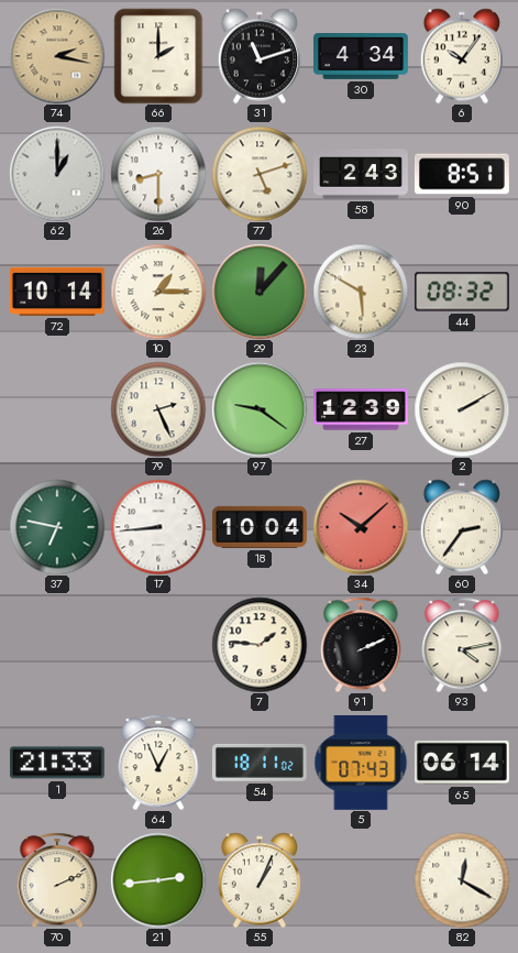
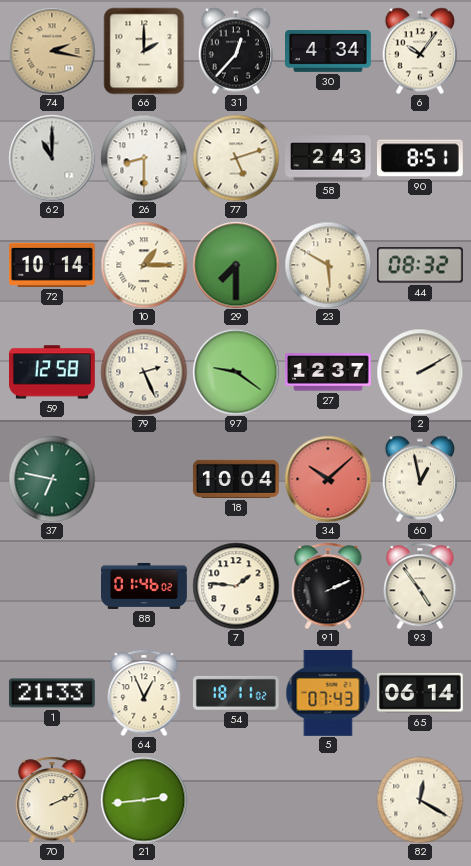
31: 11:12 -> 12:37 (236, 51)
62: 1:00 -> 11:00 (52, 158)
29: 12:07 -> 7:30 (236, 265)
59: none -> 12:58 (52, 372)
27: 12:39 -> 12:37 (329, 372)
17: 8:44 -> none (158, 527)
60: 2:36 -> 12:58 (420, 479)
88: none -> 01:46 (145, 586)
93: 4:13 -> 4:54 (420, 586)
55: 1:04 -> none (260, 880)
